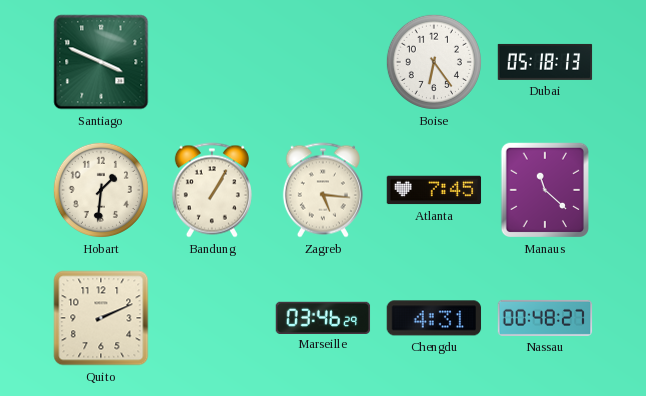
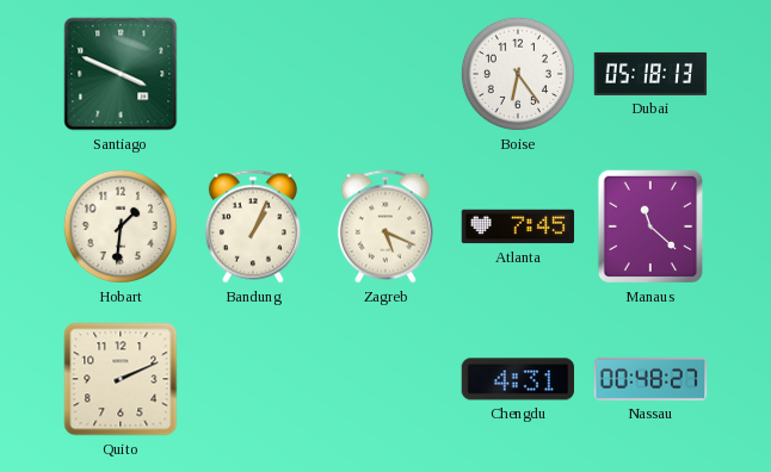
Bandung: 1:05 -> 1:04 (253, 226)
Zagreb: 5:16 -> 5:19 (385, 226)
Marseille: 03:46 -> none (323, 317)
